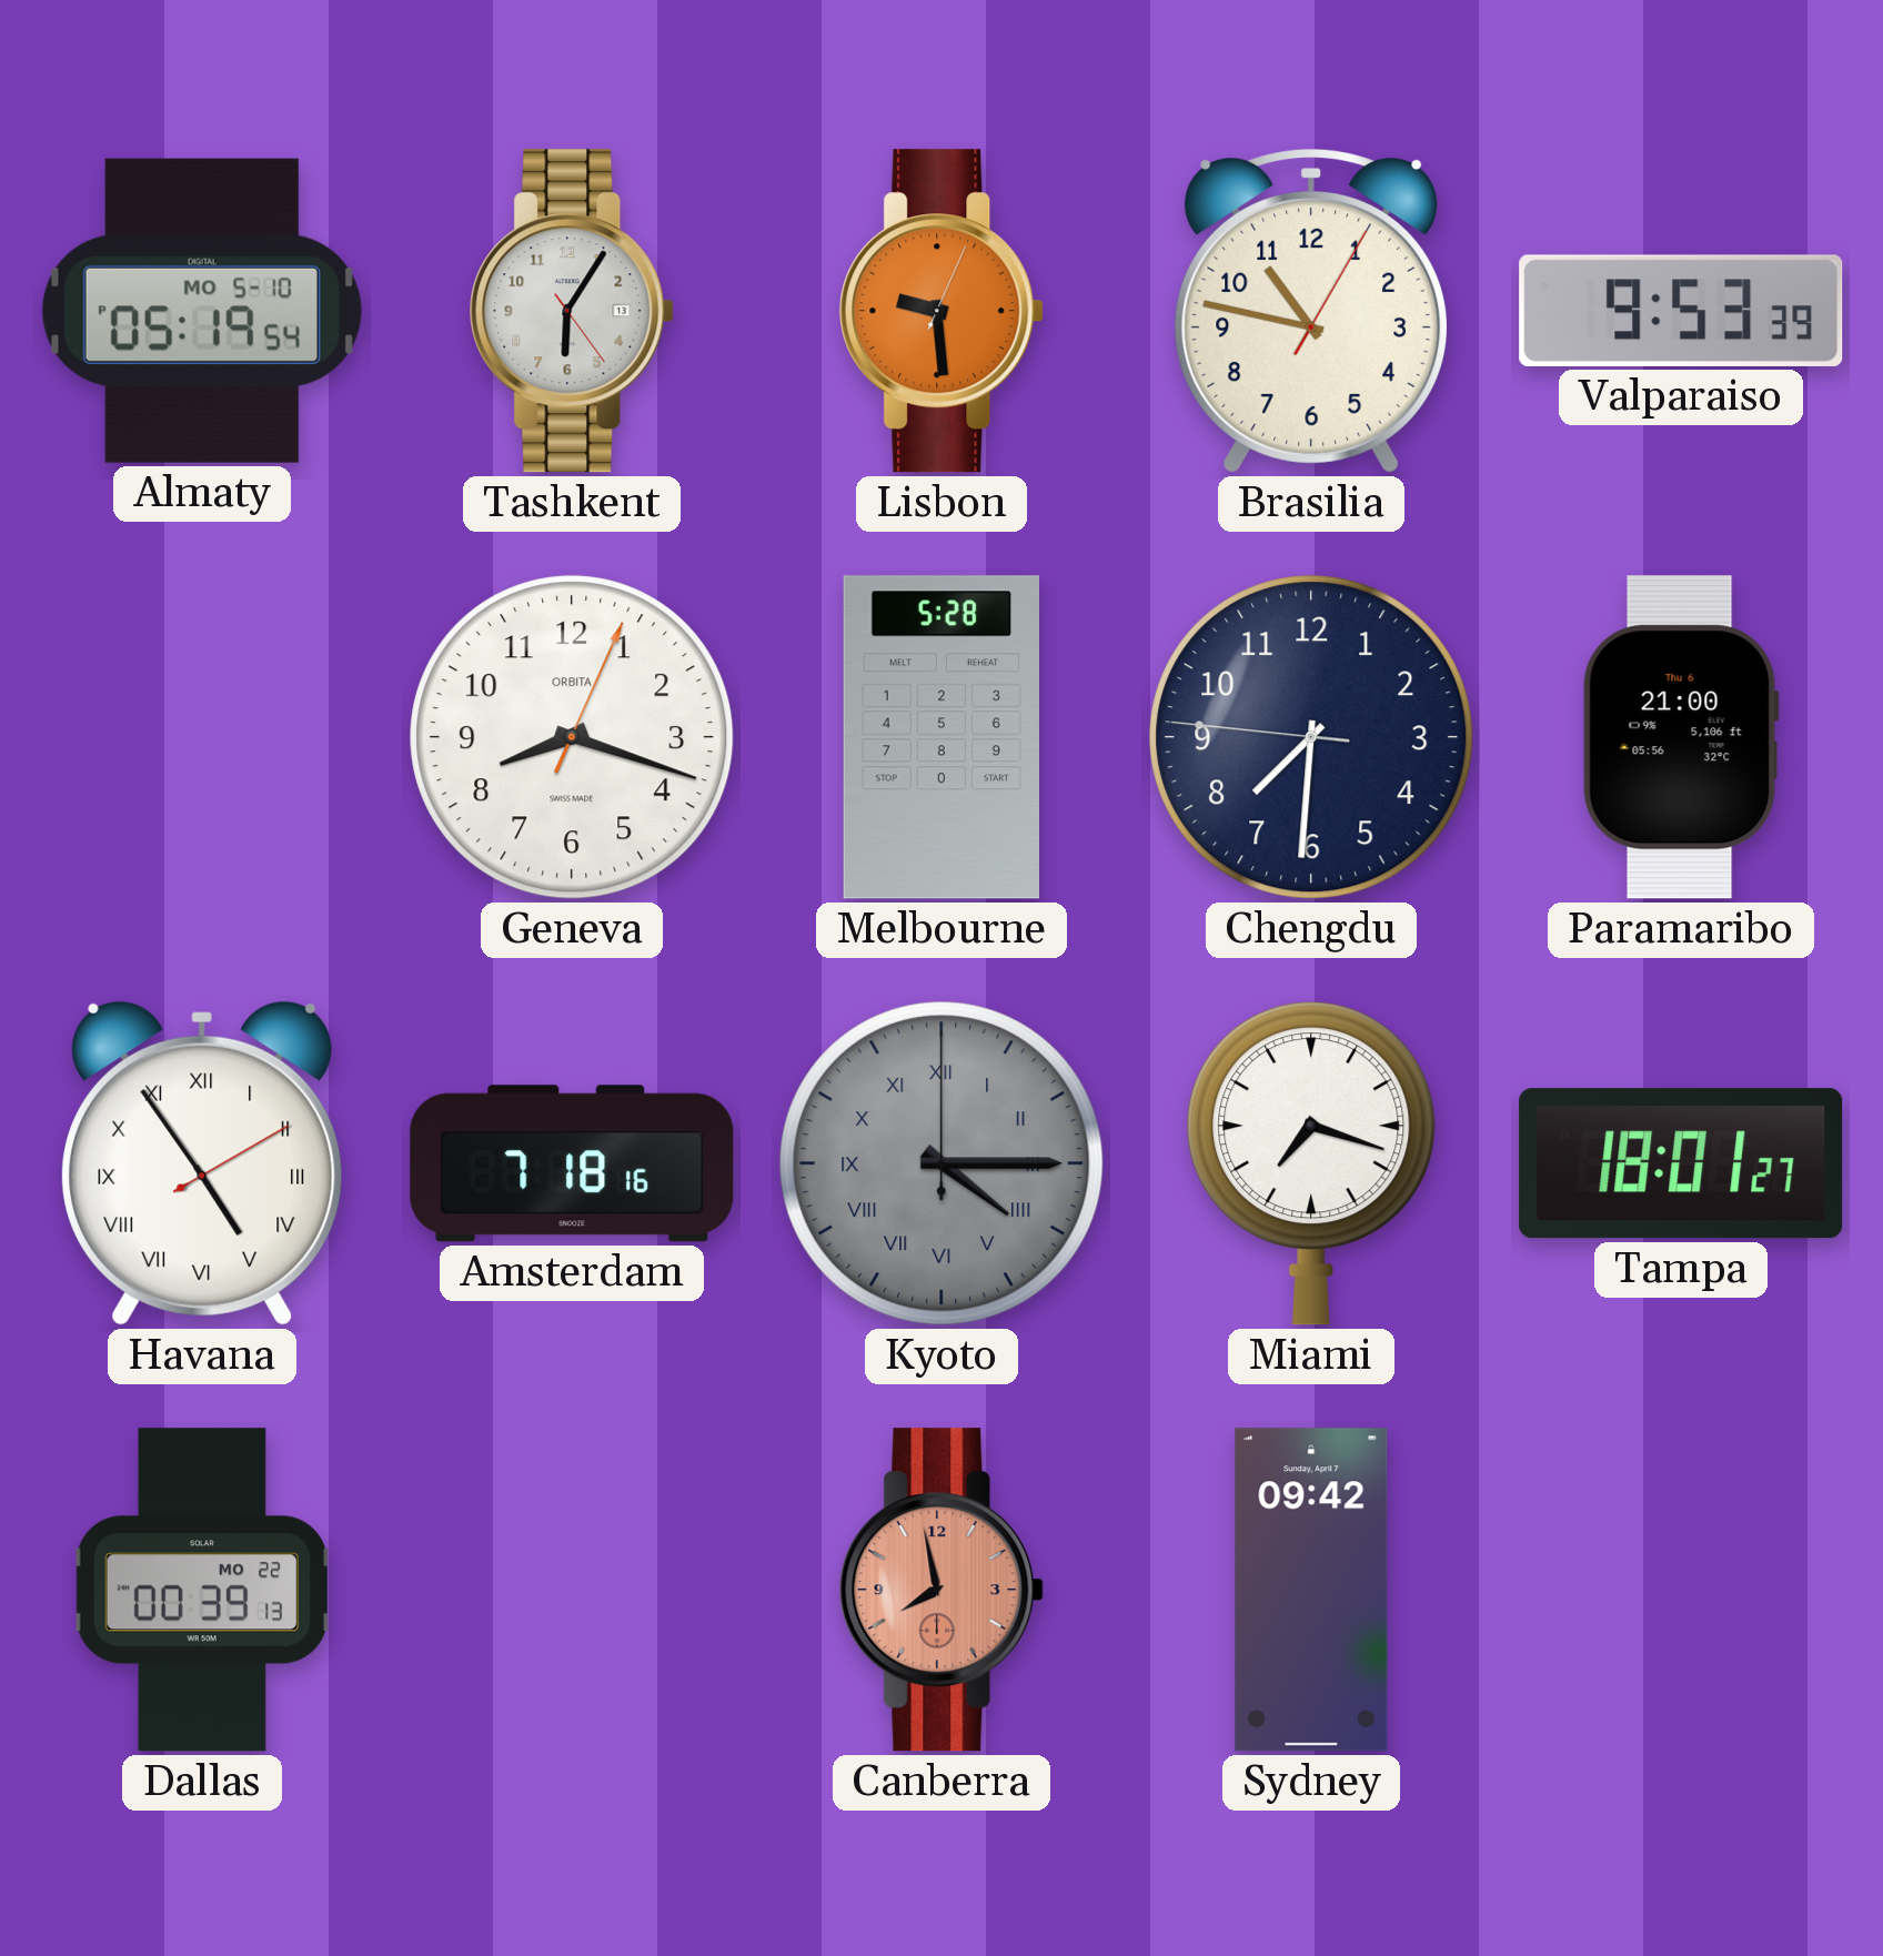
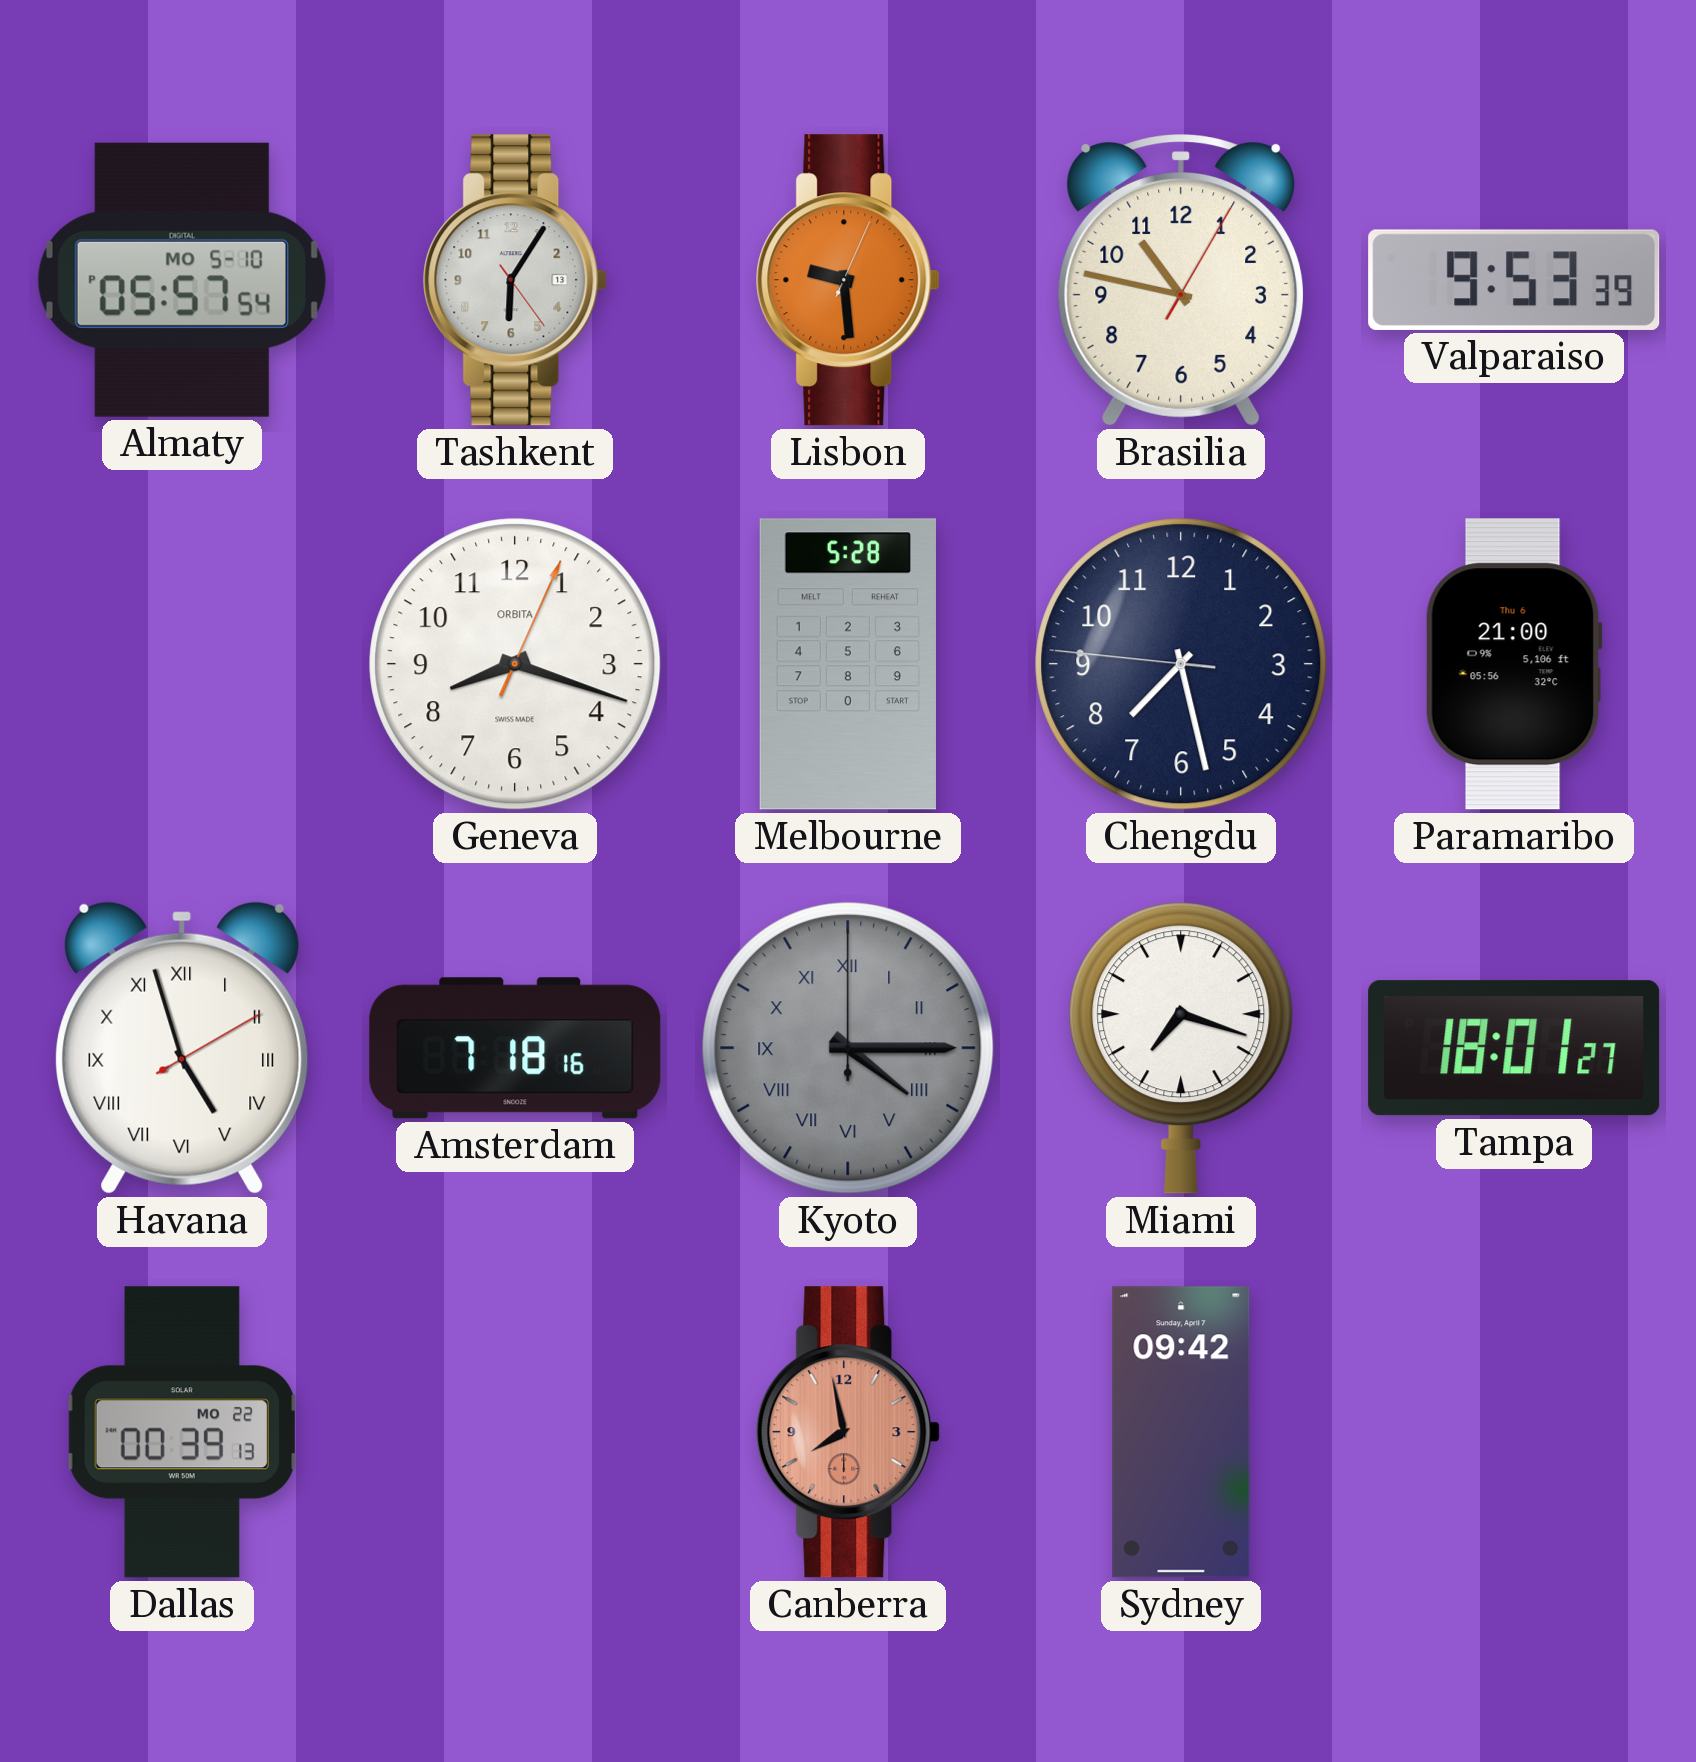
Almaty: 05:19 -> 05:57 (182, 280)
Chengdu: 7:30 -> 7:27 (1181, 664)
Havana: 4:54 -> 4:57 (182, 1048)
